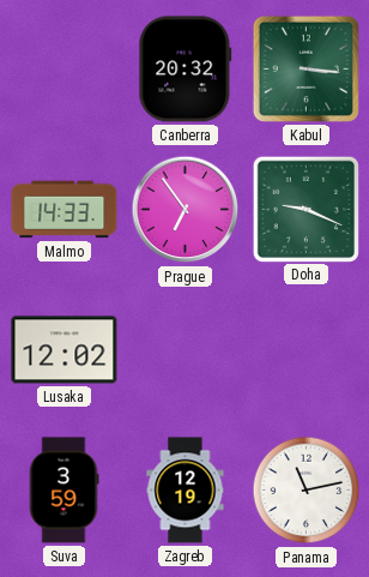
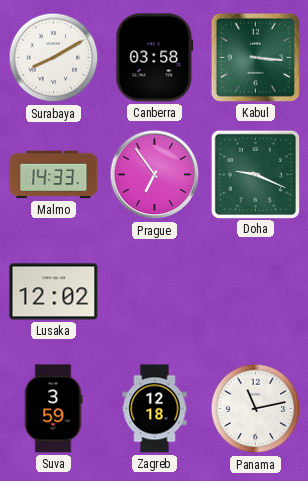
Surabaya: none -> 8:10 (54, 58)
Canberra: 20:32 -> 03:58 (155, 58)
Zagreb: 12:19 -> 12:18 (155, 409)
